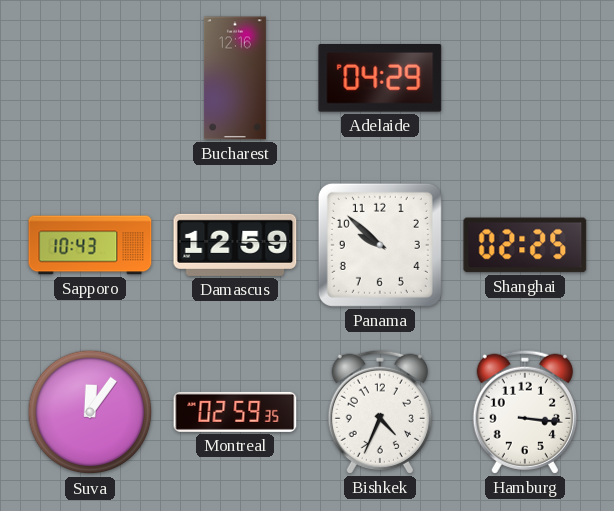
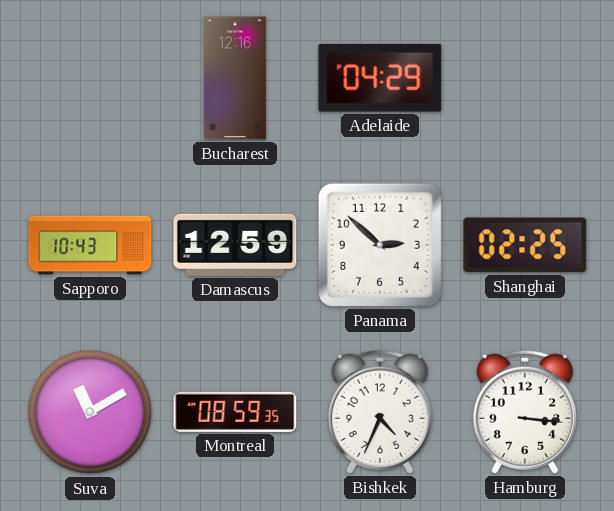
Panama: 9:52 -> 2:52 (380, 245)
Suva: 12:06 -> 11:10 (90, 412)
Montreal: 02:59 -> 08:59 (235, 412)
